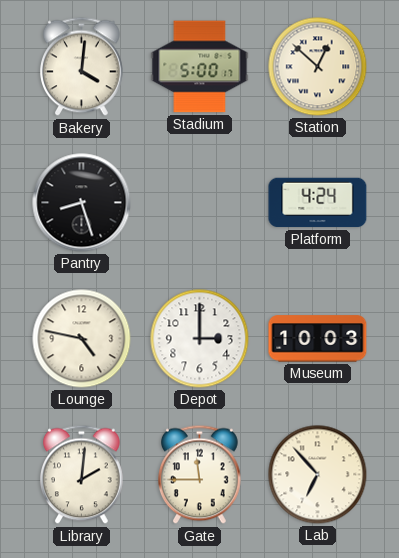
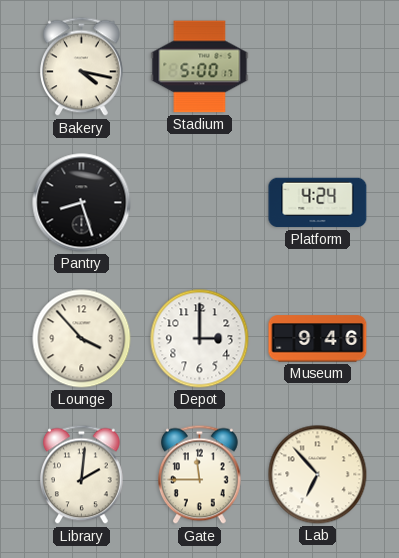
Bakery: 4:01 -> 4:17 (82, 67)
Station: 12:52 -> none (318, 67)
Lounge: 4:47 -> 3:53 (82, 339)
Museum: 10:03 -> 9:46 (318, 339)
